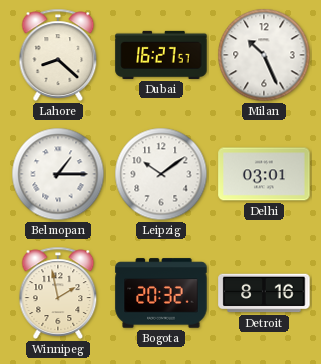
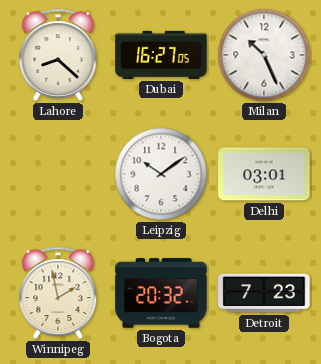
Dubai: 16:27:57 -> 16:27:05 (161, 55)
Belmopan: 1:15 -> none (58, 174)
Detroit: 8:16 -> 7:23 (264, 293)
